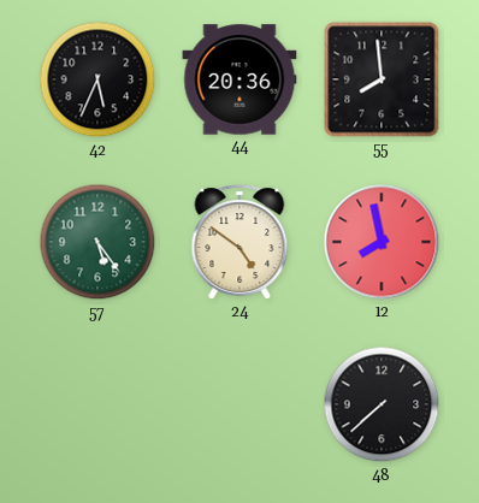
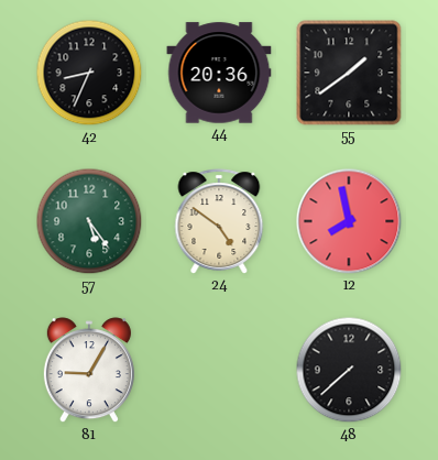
42: 5:34 -> 8:34 (89, 73)
55: 7:59 -> 1:39 (349, 73)
81: none -> 9:05 (89, 371)
